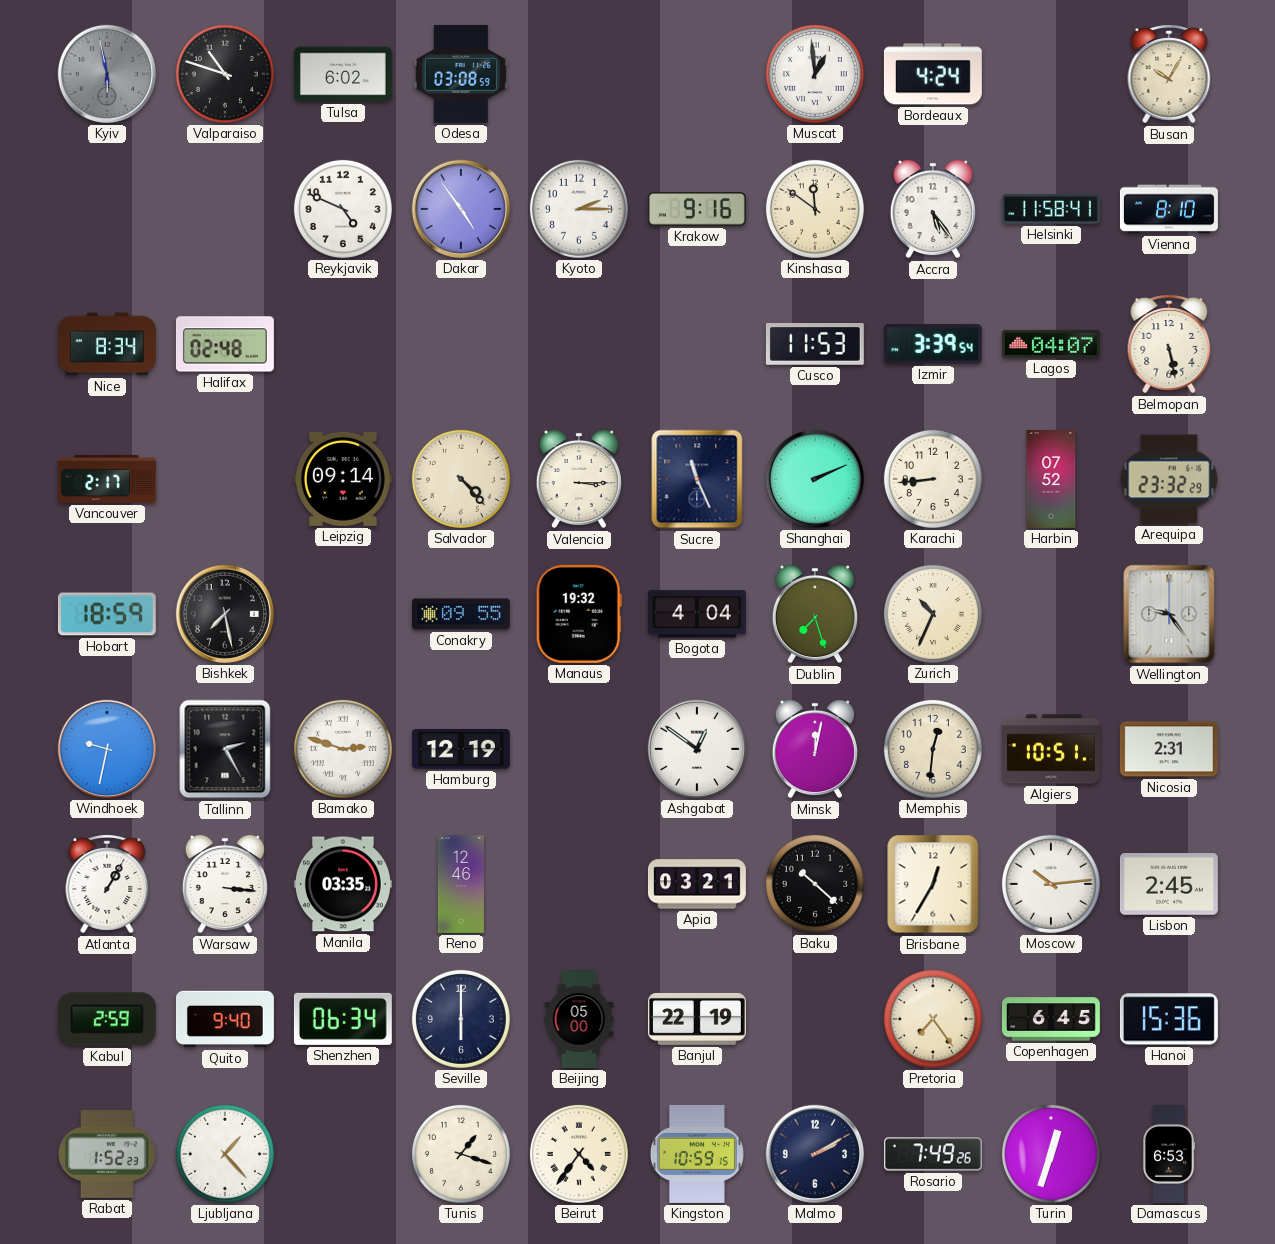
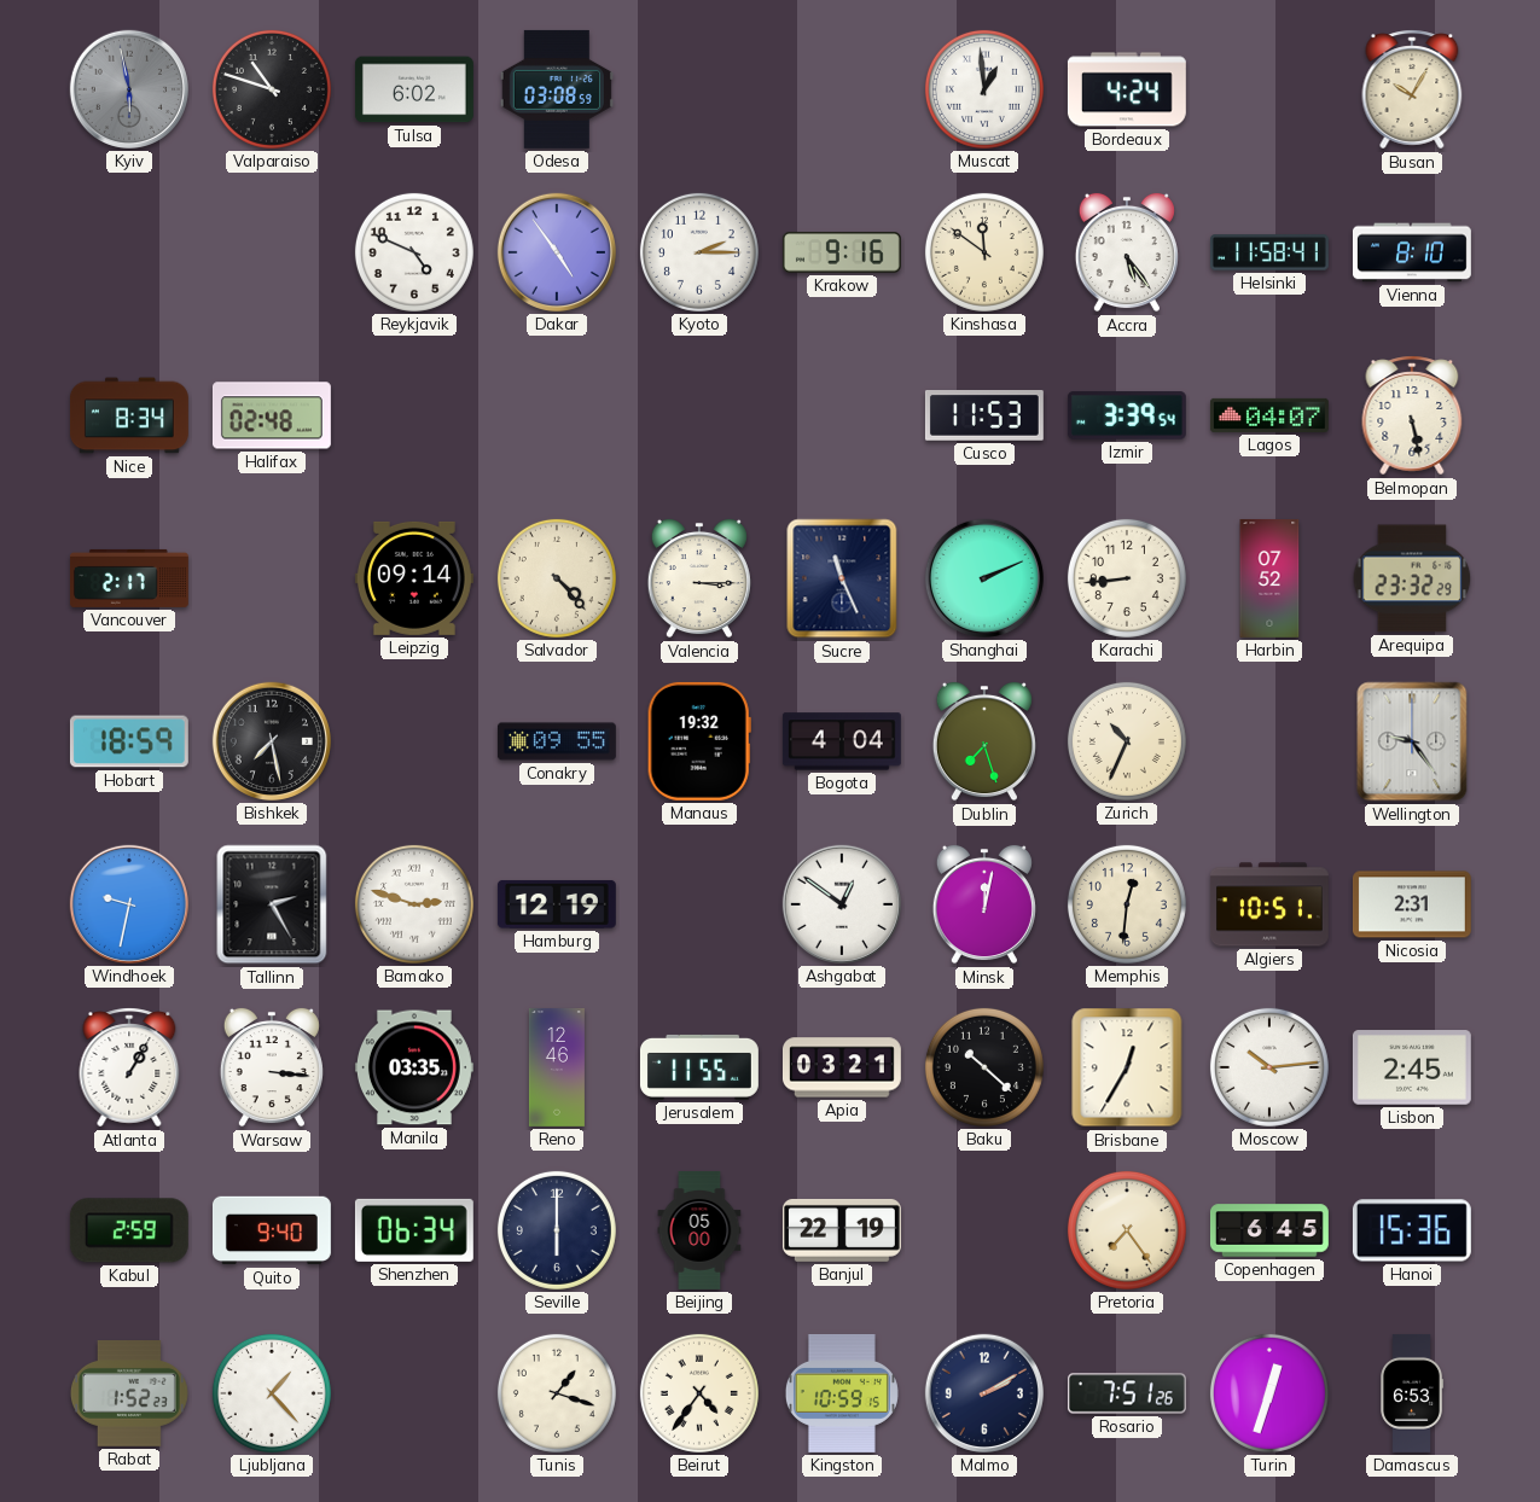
Jerusalem: none -> 11:55 (699, 1067)
Rosario: 7:49 -> 7:51 (1127, 1393)
